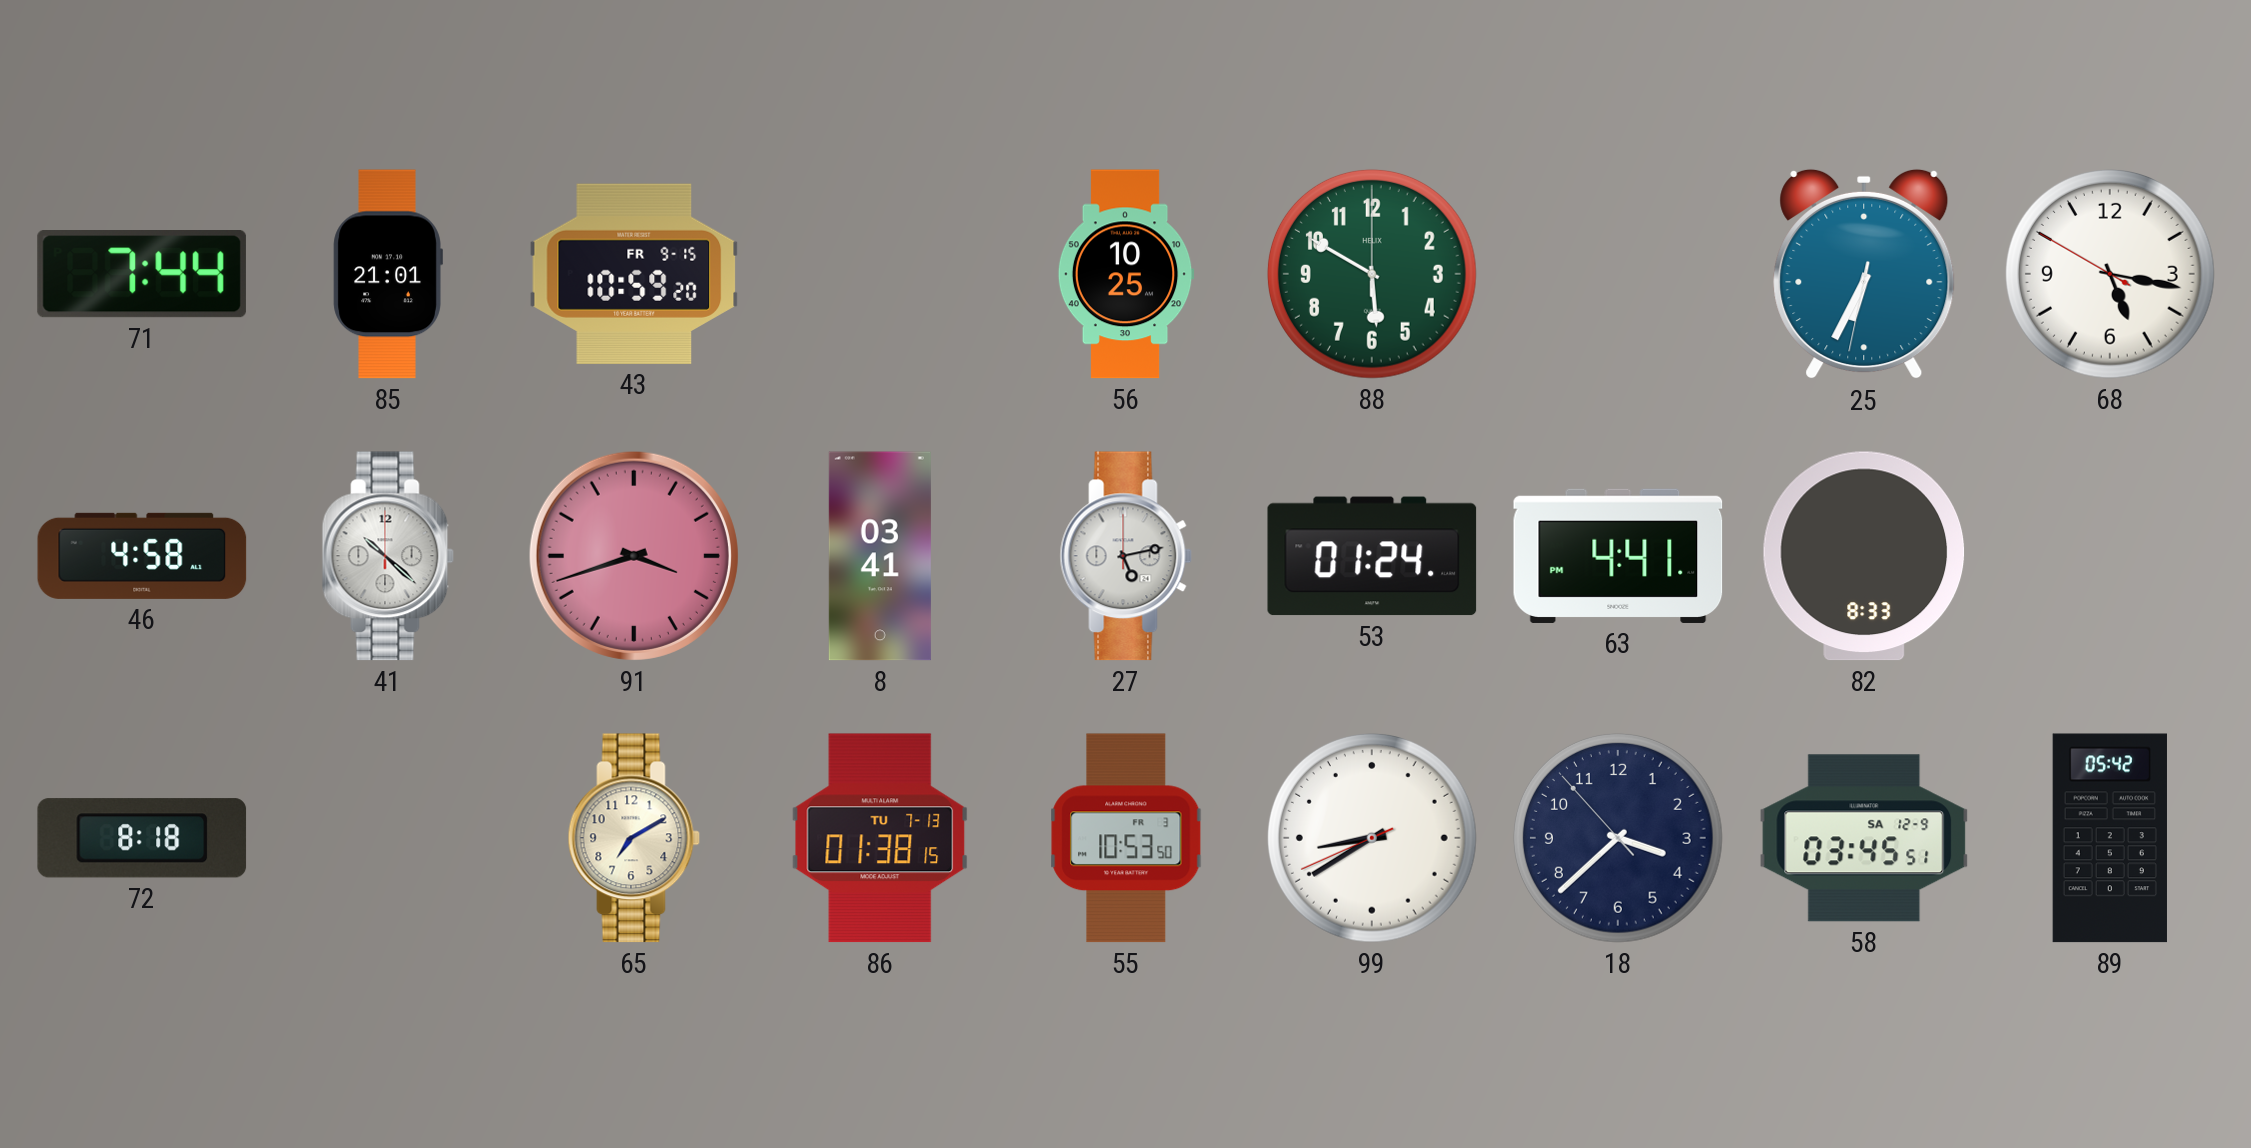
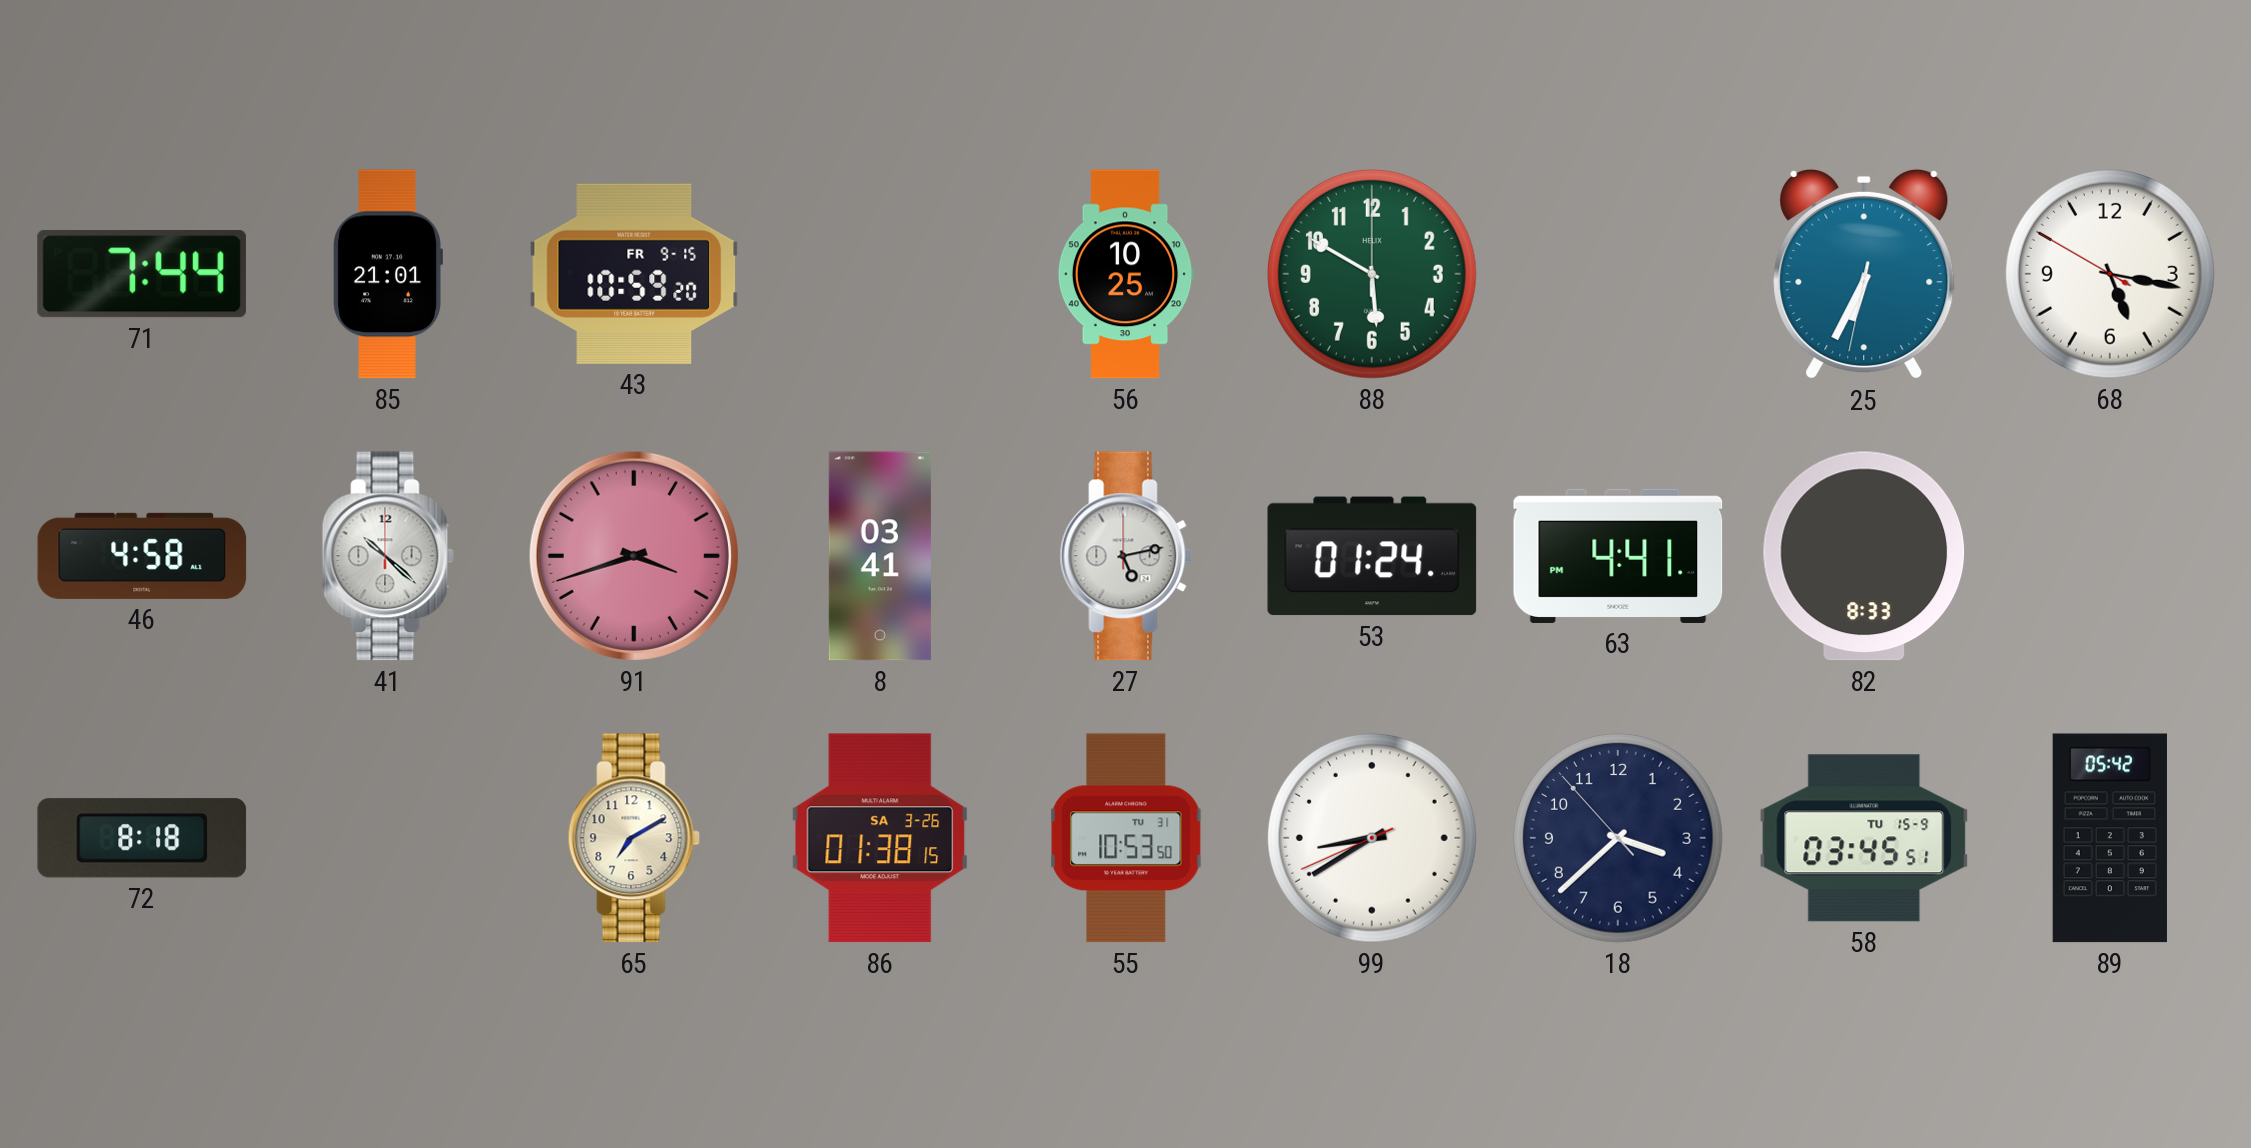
86 date: TU 7-13 -> SA 3-26 (880, 838)
55 date: FR 3 -> TU 31 (1126, 838)
58 date: SA 12-9 -> TU 15-9 (1864, 838)
